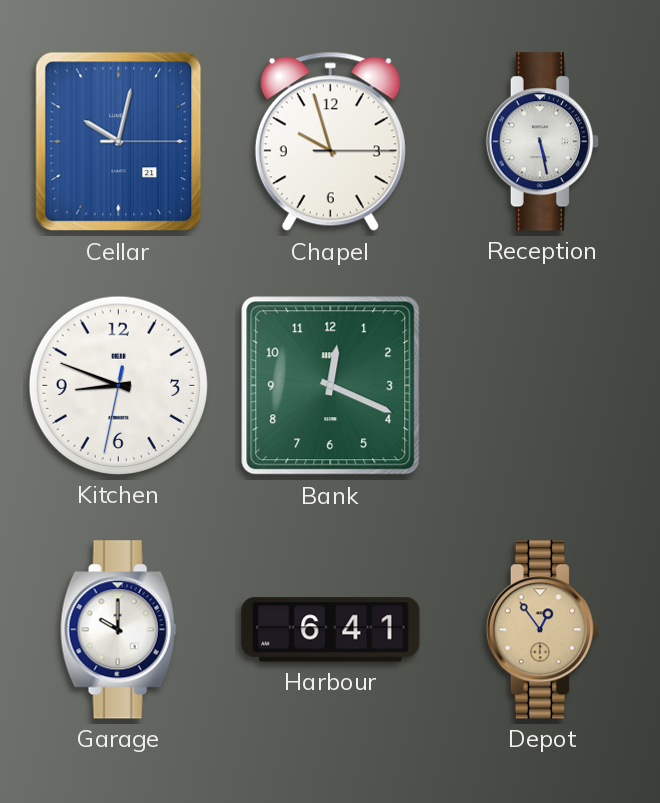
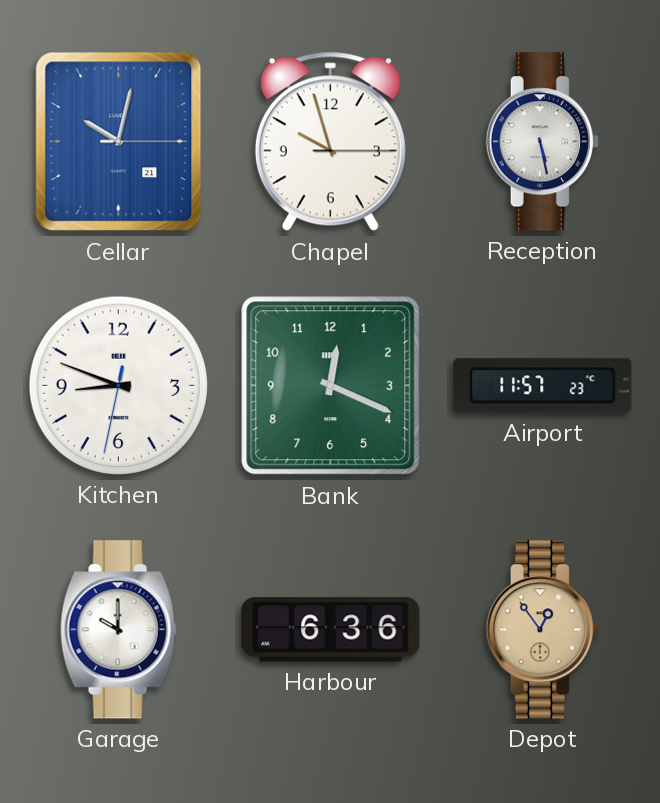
Airport: none -> 11:57 (543, 386)
Harbour: 6:41 -> 6:36 (331, 630)
